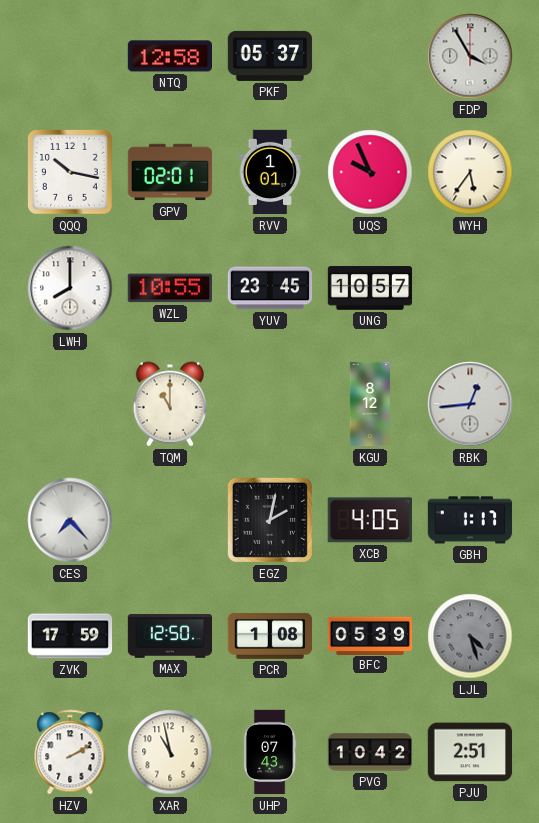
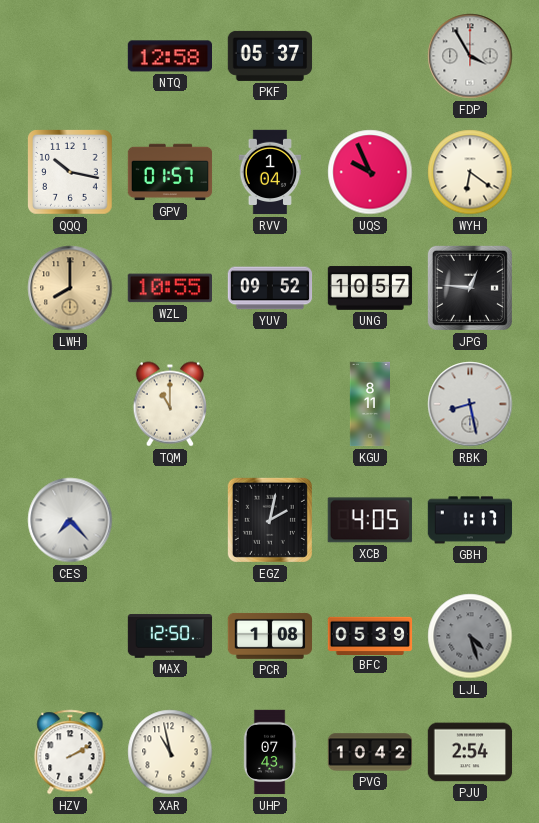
GPV: 02:01 -> 01:57 (170, 172)
RVV: 1:01 -> 1:04 (270, 172)
WYH: 5:36 -> 6:21 (470, 172)
LWH dial: white -> champagne (70, 288)
YUV: 23:45 -> 09:52 (270, 288)
JPG: none -> 12:46 (470, 288)
KGU: 8:12 -> 8:11 (369, 404)
RBK: 12:44 -> 8:28 (470, 404)
ZVK: 17:59 -> none (70, 636)
PJU: 2:51 -> 2:54 (470, 752)
